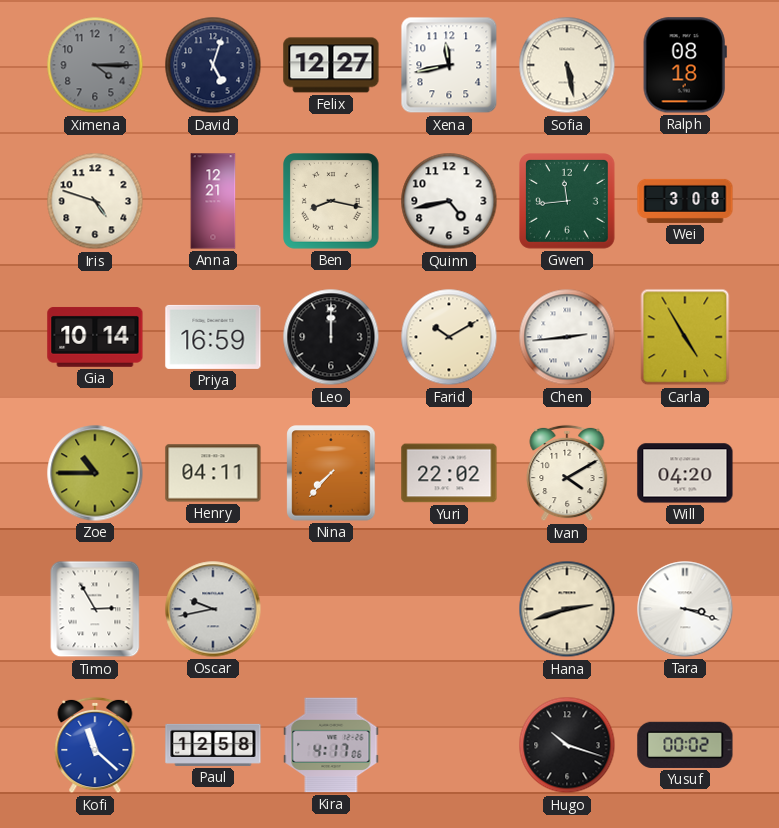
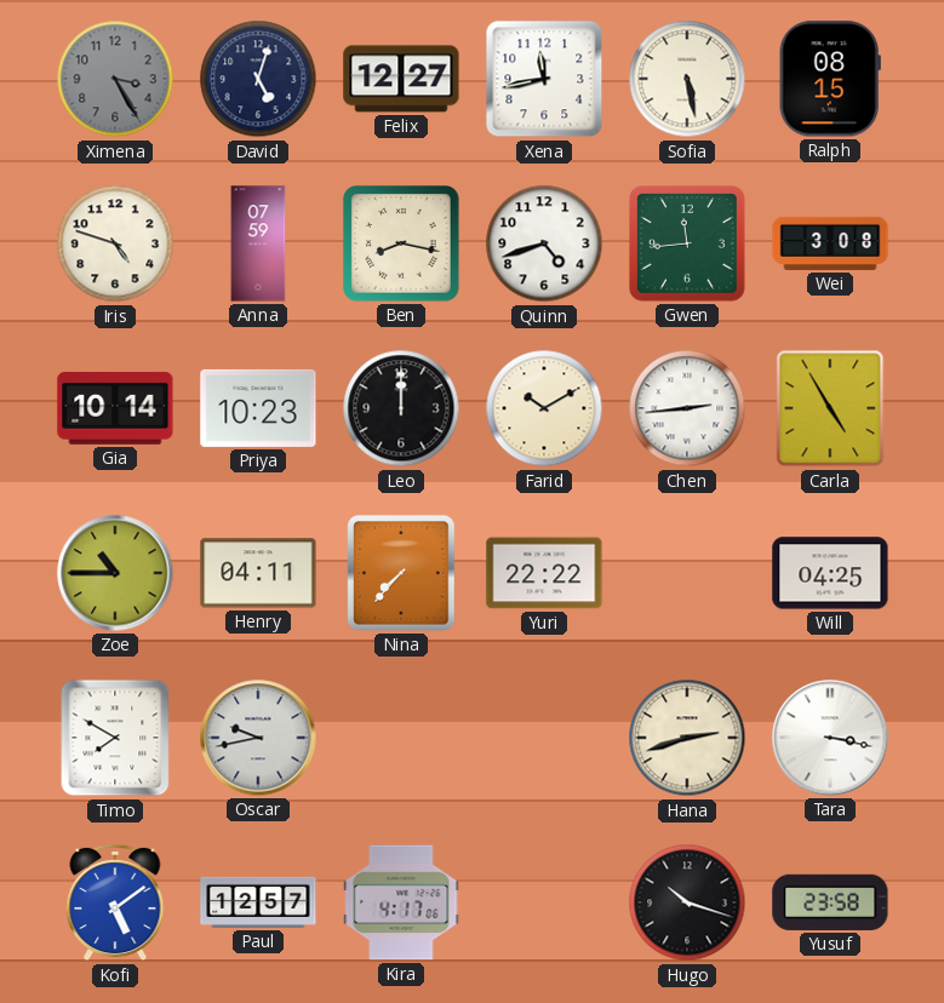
Ximena: 4:15 -> 3:25 (115, 79)
Ralph: 08:18 -> 08:15 (830, 79)
Anna: 12:21 -> 07:59 (258, 243)
Quinn: 4:43 -> 4:42 (544, 243)
Priya: 16:59 -> 10:23 (258, 408)
Yuri: 22:02 -> 22:22 (544, 573)
Ivan: 4:10 -> none (567, 473)
Will: 04:20 -> 04:25 (830, 573)
Timo: 2:55 -> 7:50 (115, 738)
Tara: 3:18 -> 3:17 (830, 738)
Kofi: 11:22 -> 5:09 (115, 902)
Paul: 12:58 -> 12:57 (258, 902)
Yusuf: 00:02 -> 23:58 (830, 902)
